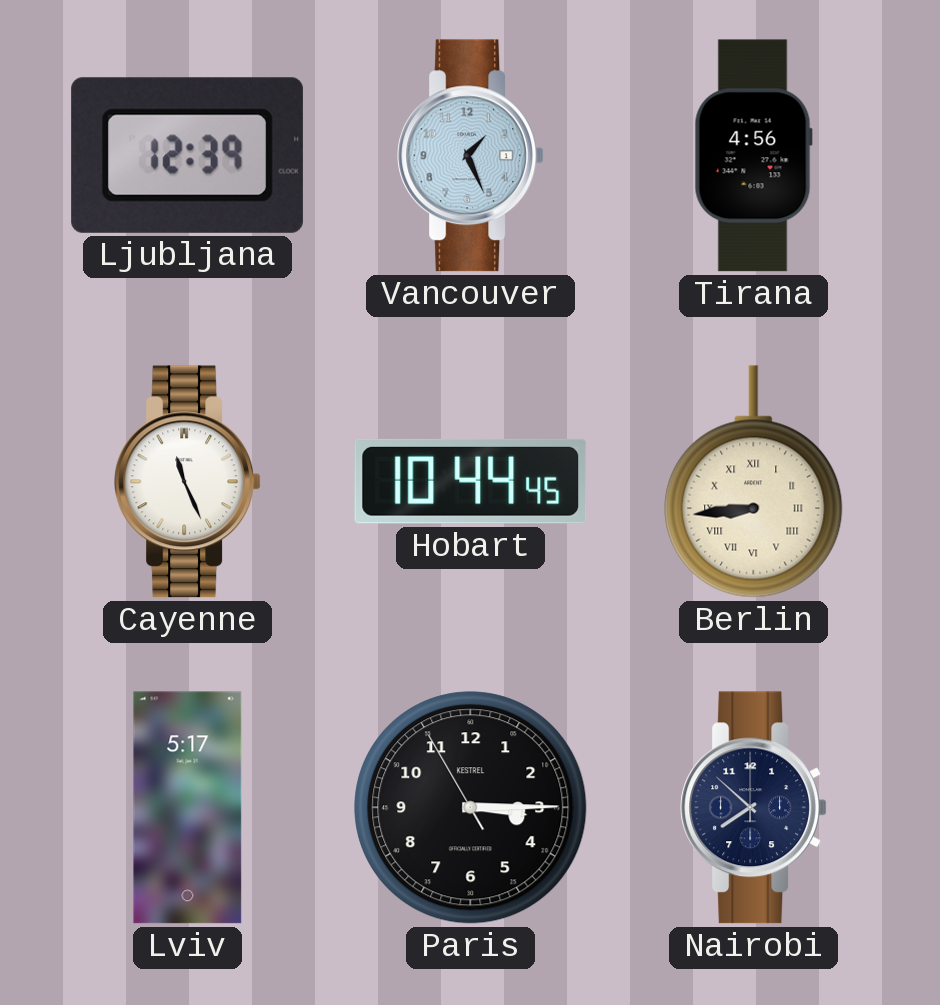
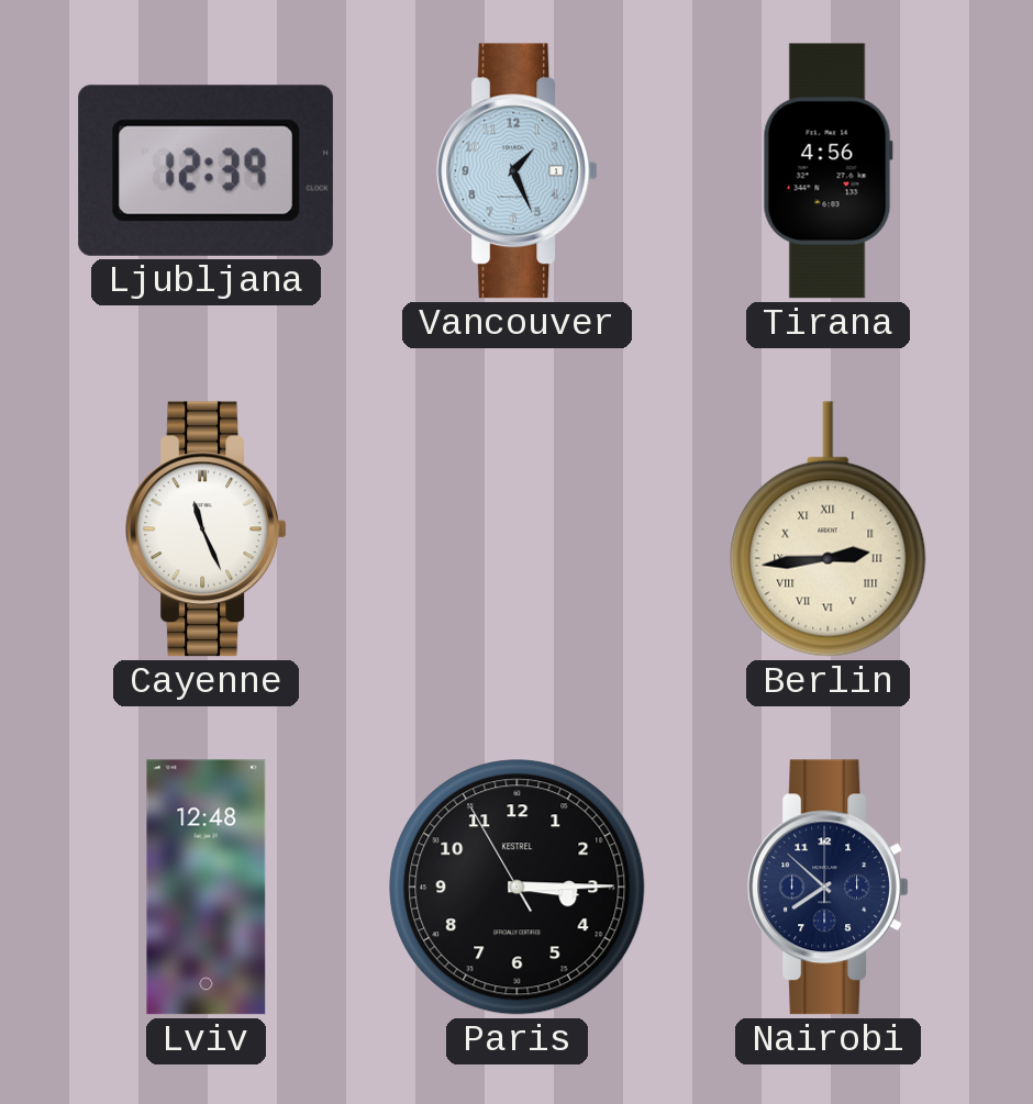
Hobart: 10:44 -> none (471, 481)
Berlin: 8:44 -> 2:44 (829, 529)
Lviv: 5:17 -> 12:48 (207, 888)
